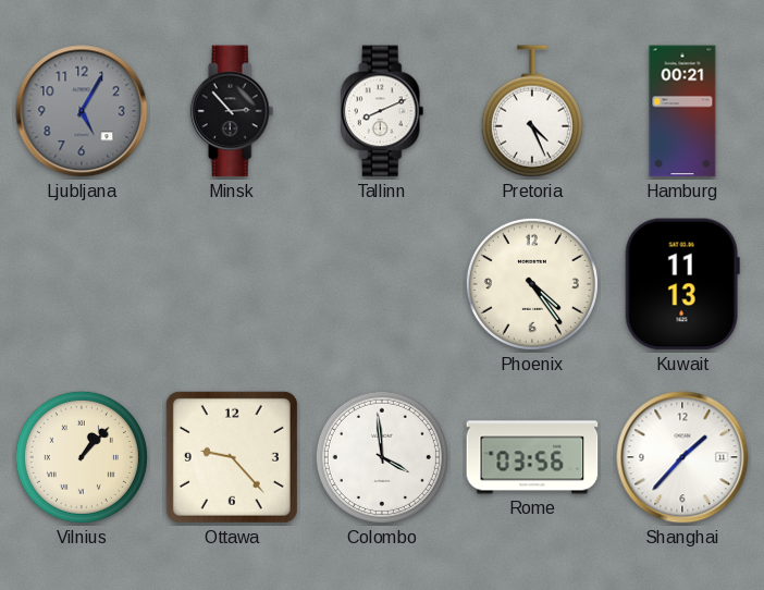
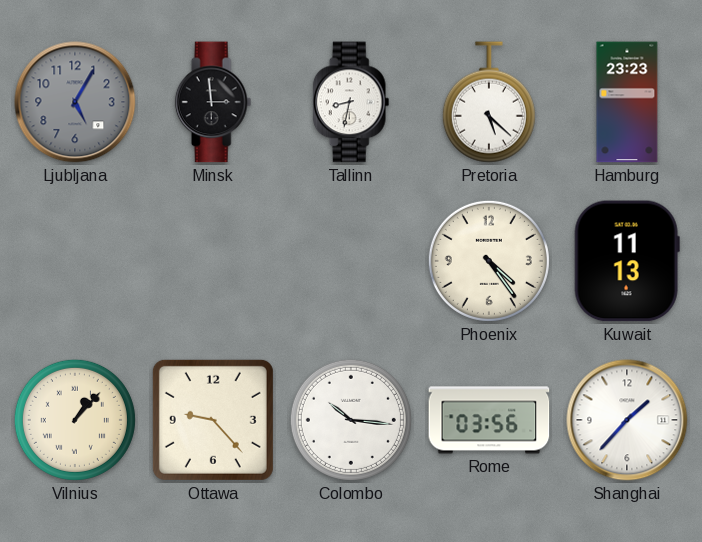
Minsk: 2:53 -> 2:59 (213, 102)
Tallinn: 8:11 -> 8:32 (351, 102)
Pretoria: 4:26 -> 5:22 (489, 102)
Hamburg: 00:21 -> 23:23 (627, 102)
Colombo: 3:59 -> 10:16 (351, 420)
